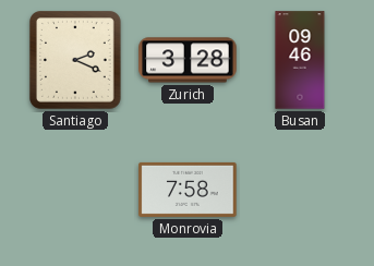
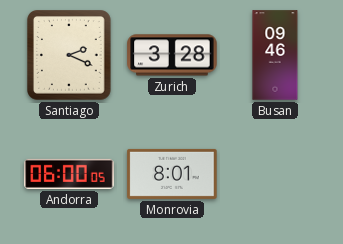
Andorra: none -> 06:00 (69, 174)
Monrovia: 7:58 -> 8:01 (172, 174)
